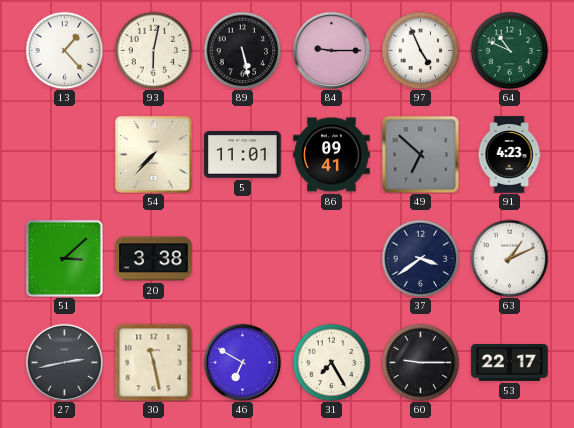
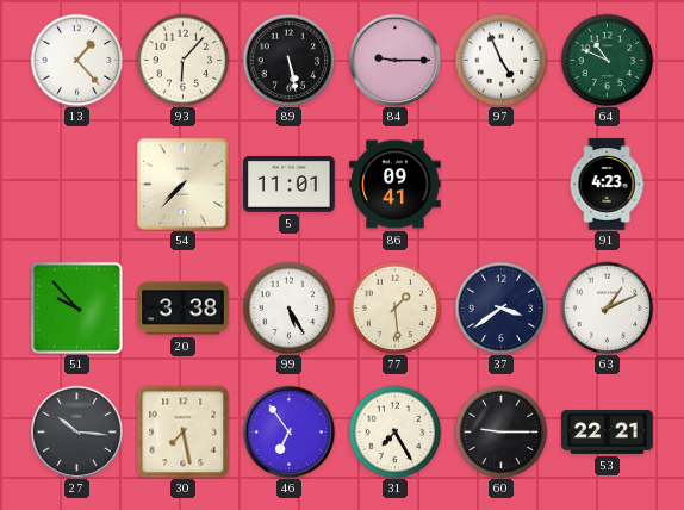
93: 6:02 -> 6:07 (182, 60)
49: 6:52 -> none (420, 154)
51: 3:08 -> 9:53 (76, 307)
99: none -> 5:25 (288, 307)
77: none -> 1:29 (394, 307)
27: 2:43 -> 10:16 (76, 431)
30: 11:28 -> 7:28 (182, 431)
46: 6:50 -> 6:54 (288, 431)
53: 22:17 -> 22:21 (608, 431)
